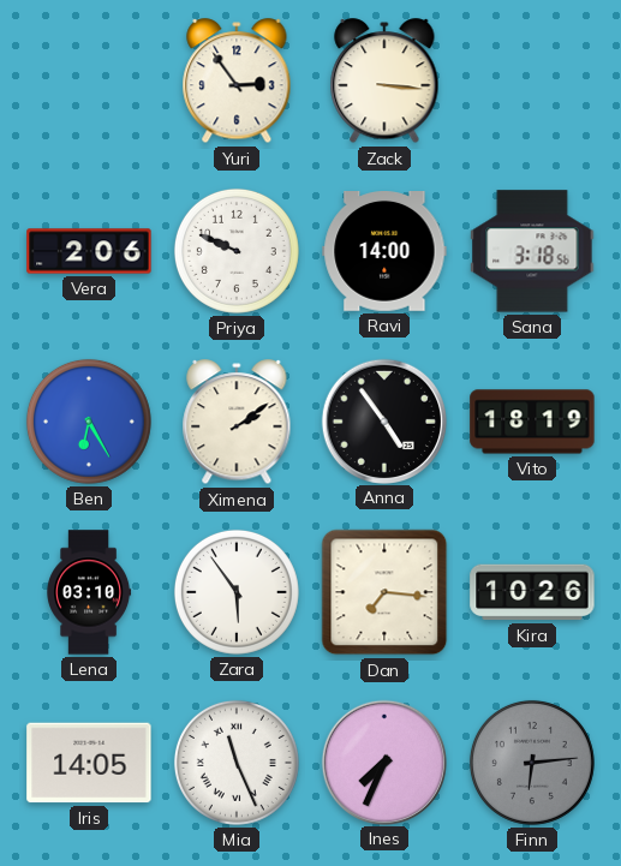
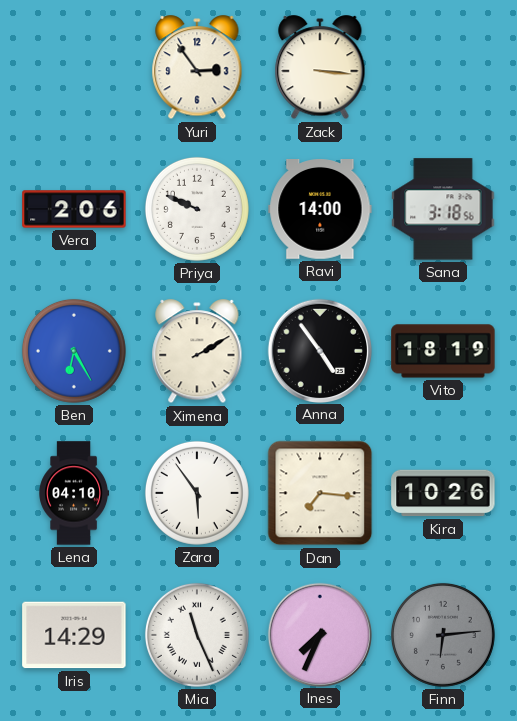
Ximena: 2:09 -> 2:10 (197, 352)
Lena: 03:10 -> 04:10 (74, 493)
Iris: 14:05 -> 14:29 (74, 635)
